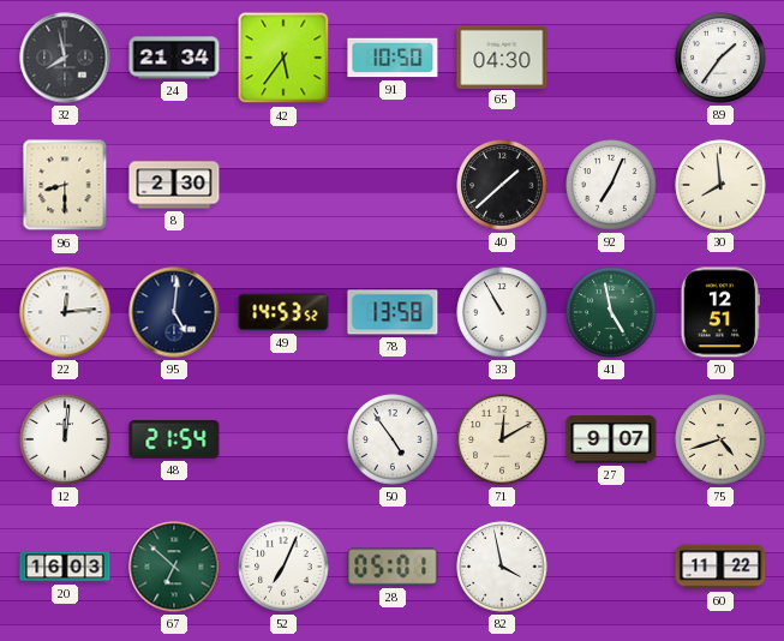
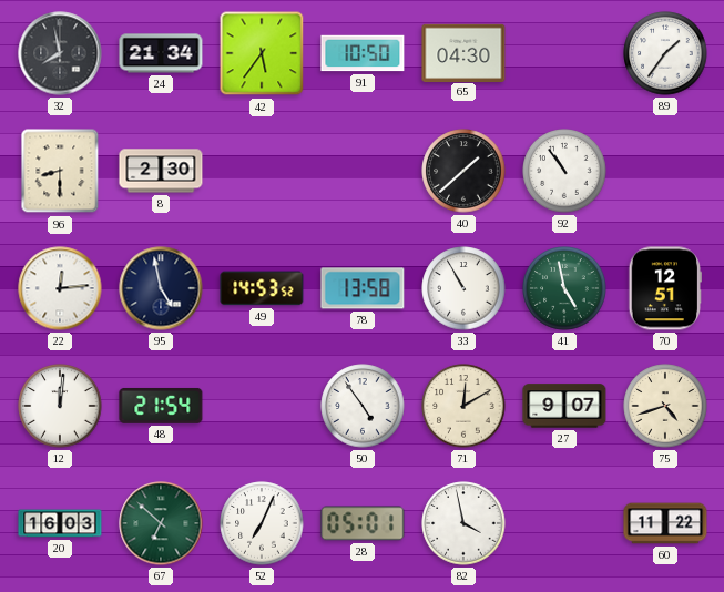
92: 7:04 -> 10:54 (564, 171)
30: 7:59 -> none (720, 185)
95: 5:01 -> 4:58 (161, 288)
